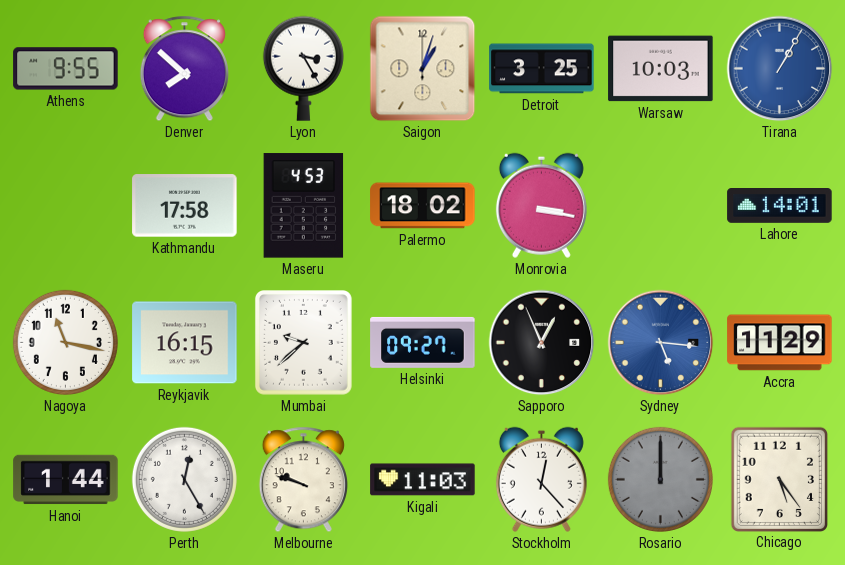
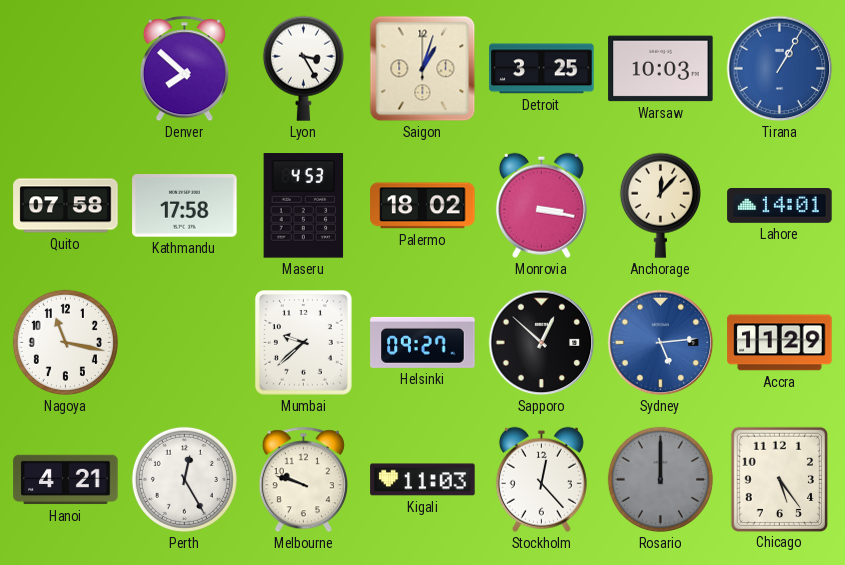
Athens: 9:55 -> none (66, 69)
Quito: none -> 07:58 (66, 206)
Anchorage: none -> 12:07 (660, 205)
Reykjavik: 16:15 -> none (185, 343)
Sapporo: 12:56 -> 12:52 (542, 343)
Sydney: 5:16 -> 5:14 (661, 343)
Hanoi: 1:44 -> 4:21 (66, 480)
